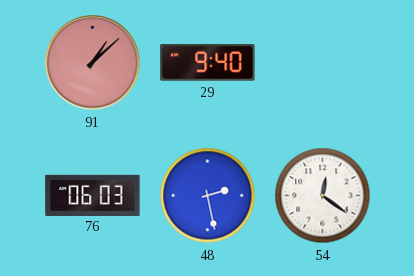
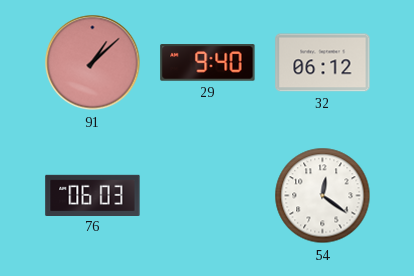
32: none -> 06:12 (323, 63)
48: 2:28 -> none (208, 196)
